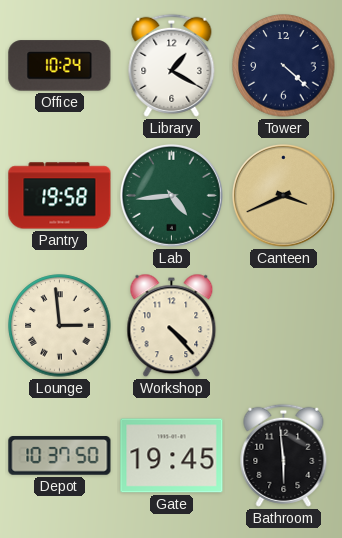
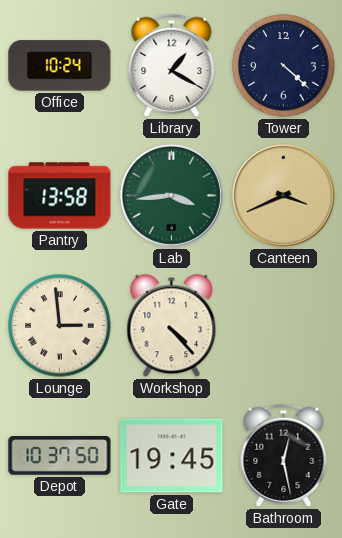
Pantry: 19:58 -> 13:58 (60, 196)
Lab: 4:44 -> 3:44 (171, 195)
Bathroom: 5:59 -> 12:28 (284, 455)
